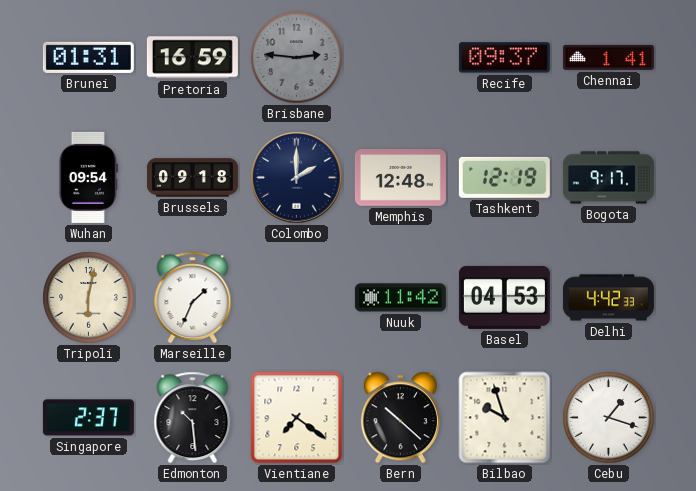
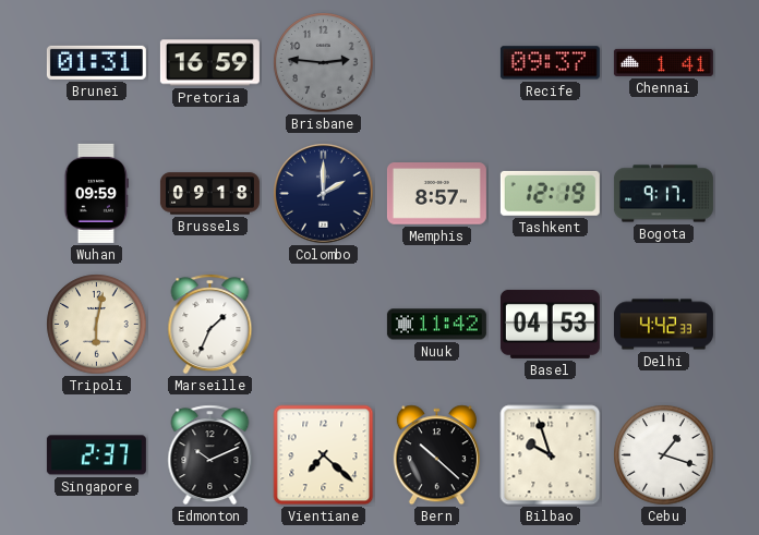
Wuhan: 09:54 -> 09:59 (96, 193)
Memphis: 12:48 -> 8:57 (436, 194)
Edmonton: 10:29 -> 10:11 (210, 455)
Vientiane: 7:21 -> 7:22 (324, 455)
